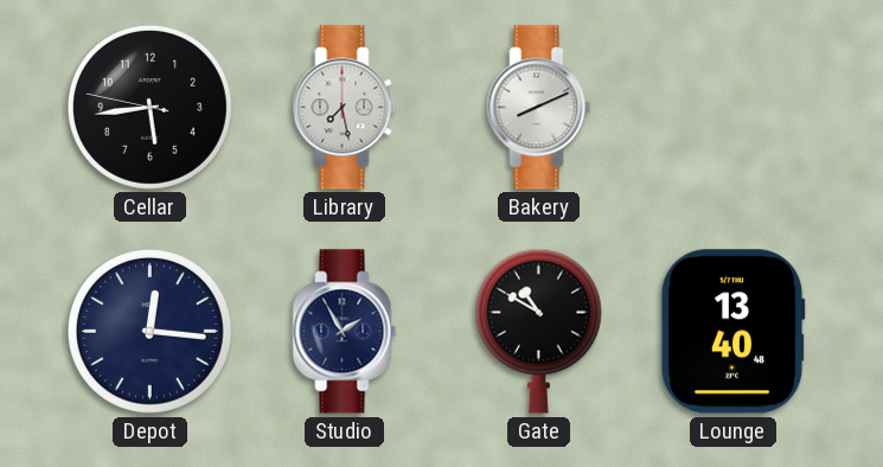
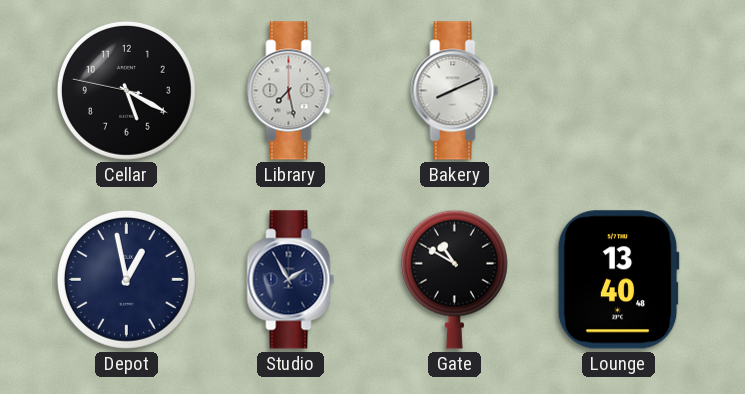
Cellar: 5:43 -> 5:19 (126, 90)
Depot: 12:16 -> 12:58 (126, 279)
